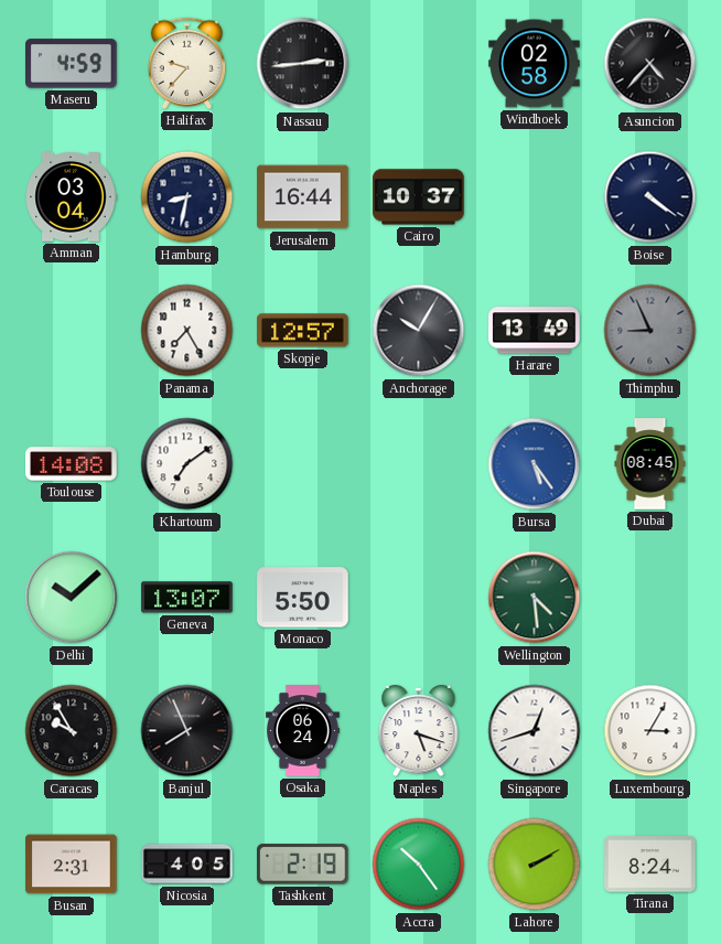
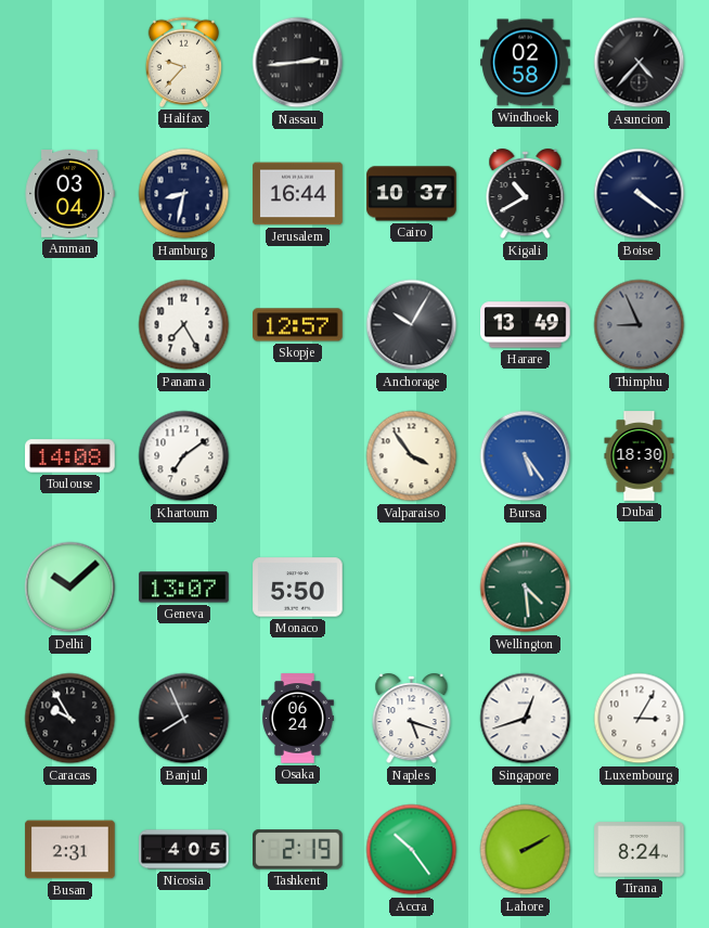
Maseru: 4:59 -> none (72, 64)
Kigali: none -> 10:40 (526, 195)
Valparaiso: none -> 3:54 (412, 456)
Dubai: 08:45 -> 18:30 (640, 456)
